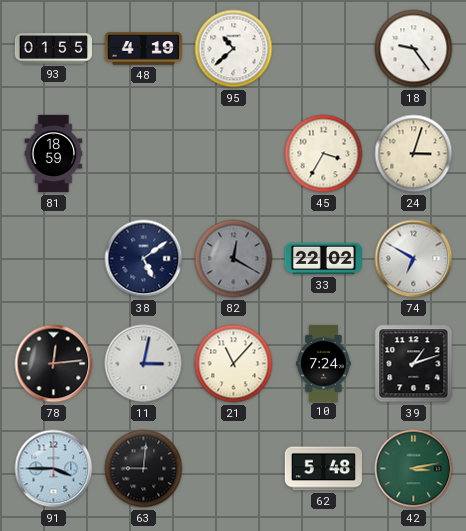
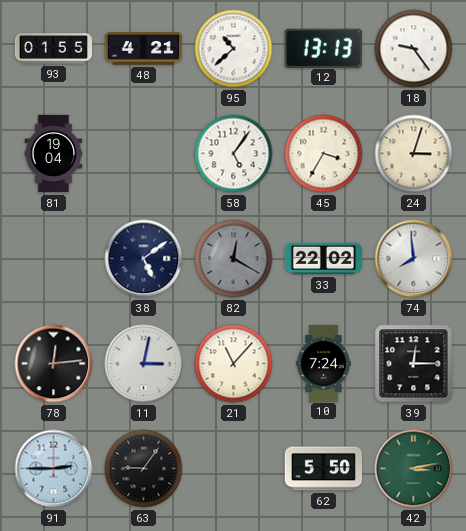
48: 4:19 -> 4:21 (143, 49)
12: none -> 13:13 (323, 48)
81: 18:59 -> 19:04 (54, 154)
58: none -> 5:06 (234, 154)
74: 6:50 -> 7:59 (414, 259)
39: 1:12 -> 12:15 (414, 364)
91: 3:45 -> 2:45 (54, 469)
63: 9:01 -> 9:06 (144, 469)
62: 5:48 -> 5:50 (323, 469)
